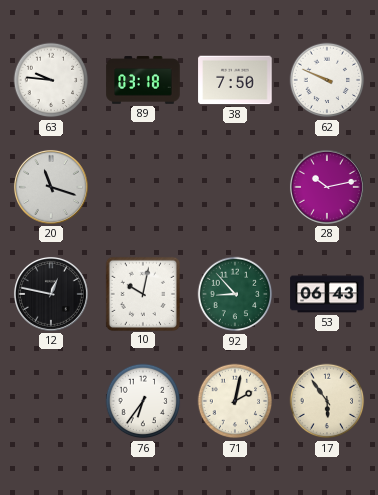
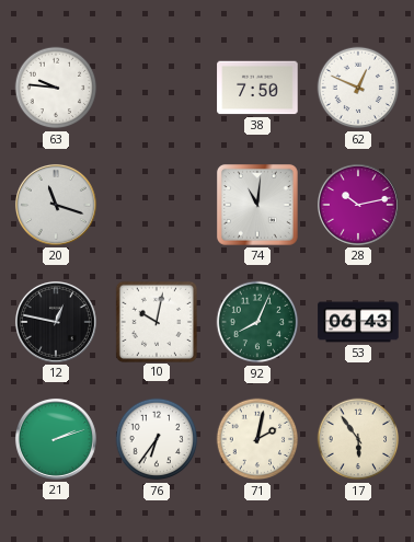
89: 03:18 -> none (143, 80)
62: 9:49 -> 12:49 (358, 88)
74: none -> 11:01 (257, 205)
92: 8:53 -> 8:04 (257, 322)
21: none -> 2:12 (56, 439)
